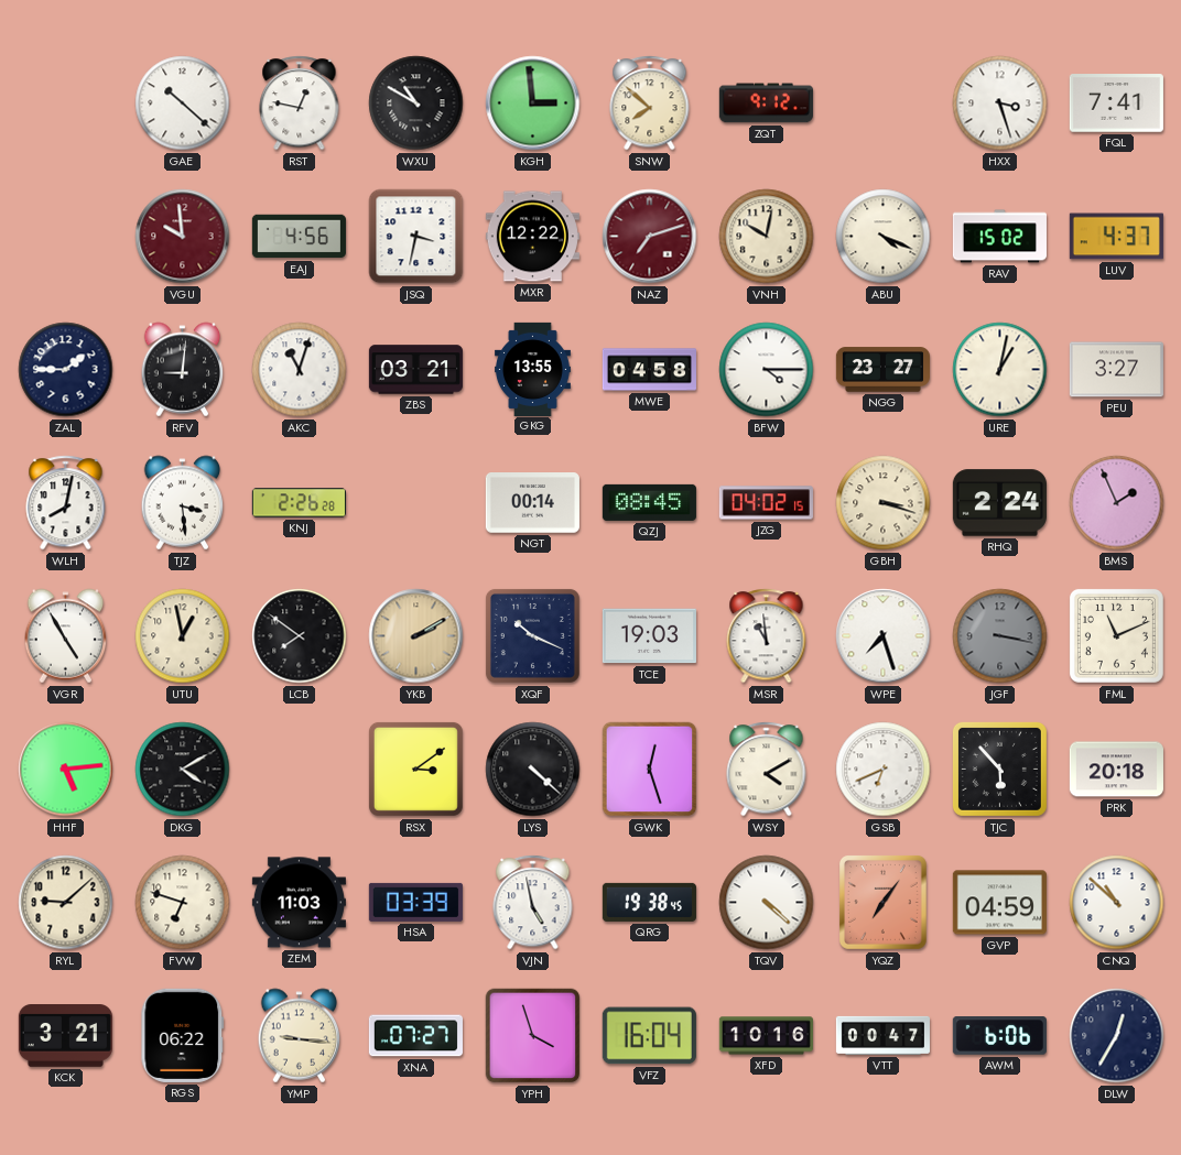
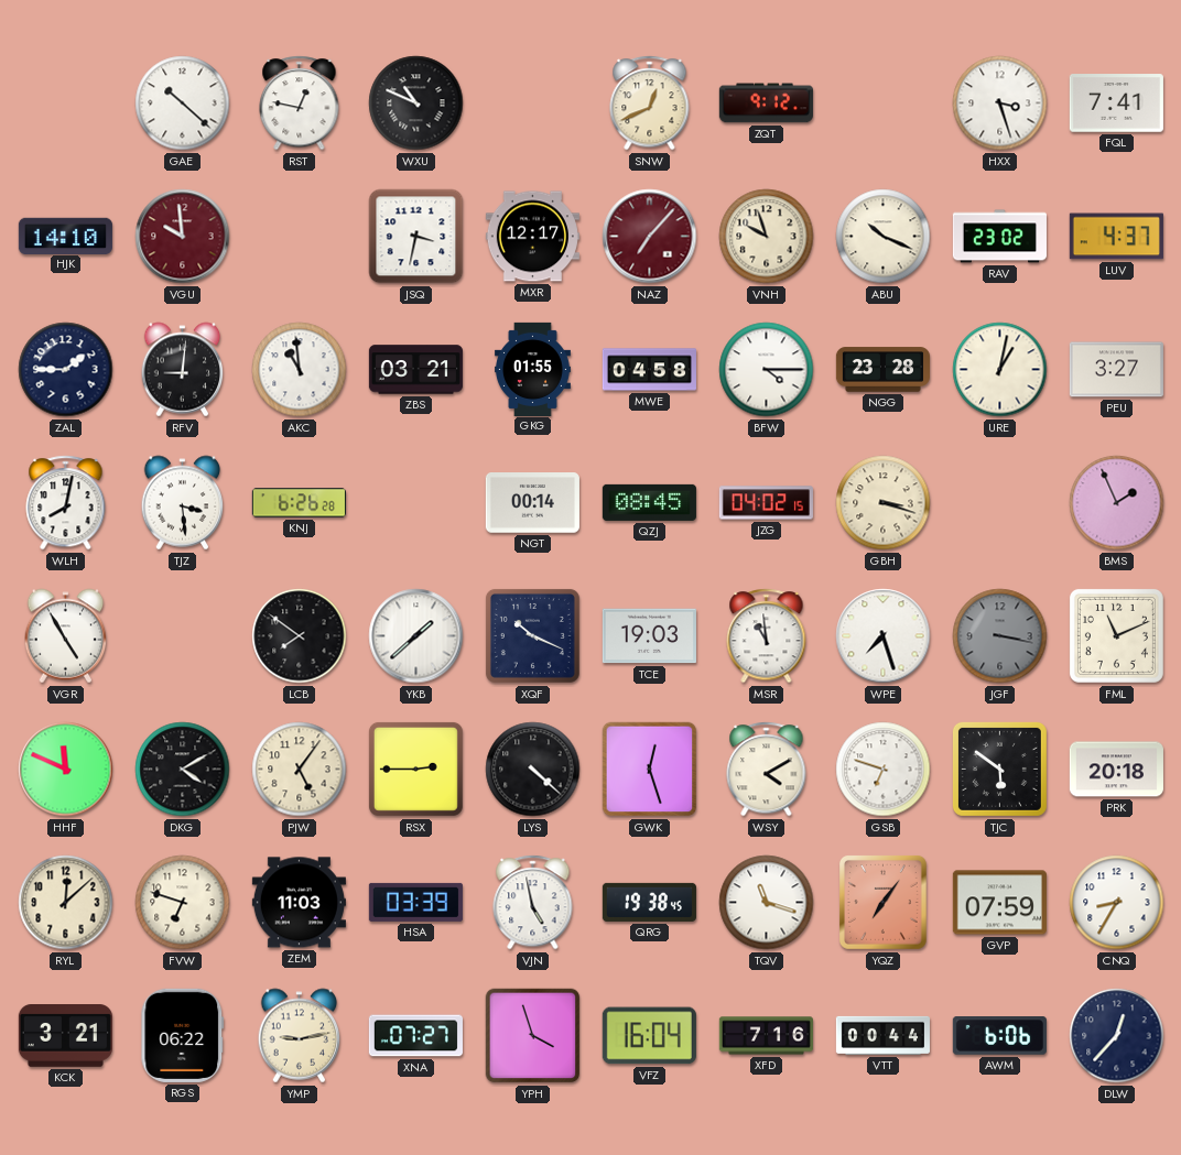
WXU: 10:50 -> 10:49 (416, 103)
KGH: 2:59 -> none (533, 103)
SNW: 7:52 -> 12:41 (650, 103)
HJK: none -> 14:10 (65, 236)
EAJ: 4:56 -> none (299, 237)
MXR: 12:22 -> 12:17 (532, 237)
NAZ: 7:12 -> 7:07 (650, 237)
VNH: 10:02 -> 9:57 (767, 237)
ABU: 4:19 -> 10:19 (884, 237)
RAV: 15:02 -> 23:02 (999, 237)
AKC: 11:03 -> 10:59 (300, 370)
GKG: 13:55 -> 01:55 (532, 369)
NGG: 23:27 -> 23:28 (882, 370)
KNJ: 2:26 -> 6:26 (299, 503)
RHQ: 2:24 -> none (999, 503)
UTU: 12:58 -> none (183, 636)
YKB: 2:10 -> 1:38 (416, 636)
YKB dial: champagne -> white (416, 636)
HHF: 5:14 -> 11:49 (66, 770)
PJW: none -> 5:06 (300, 770)
RSX: 3:09 -> 2:45 (415, 769)
GSB: 6:41 -> 6:48 (884, 770)
TJC: 5:53 -> 5:51 (999, 769)
RYL: 9:08 -> 12:08 (66, 903)
TQV: 4:22 -> 11:18 (767, 903)
GVP: 04:59 -> 07:59 (999, 903)
CNQ: 10:52 -> 8:35 (1117, 903)
YMP: 9:16 -> 9:13 (300, 1036)
XFD: 10:16 -> 7:16 (766, 1036)
VTT: 00:47 -> 00:44 (882, 1035)
DLW: 12:35 -> 12:37 (1117, 1036)
